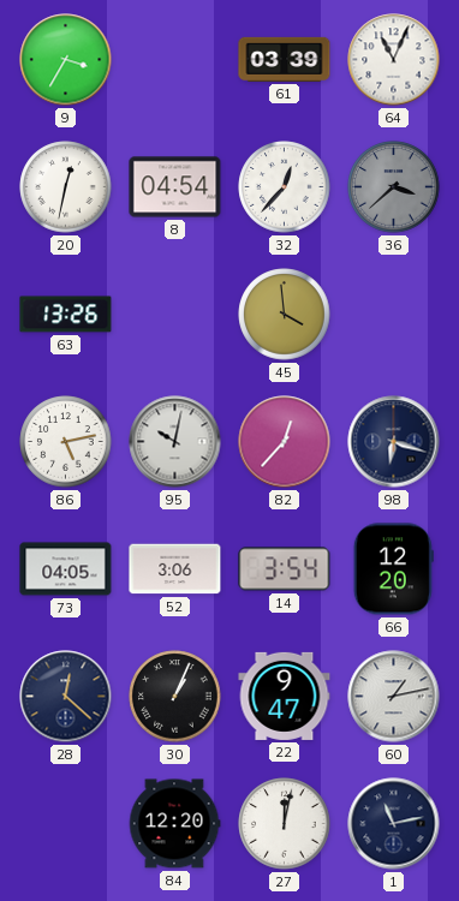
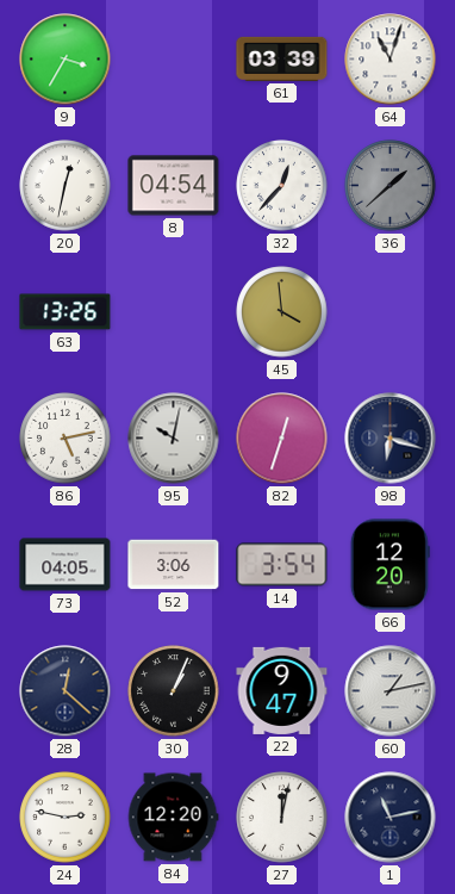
64: 11:04 -> 11:03 (391, 60)
36: 3:38 -> 1:38 (391, 186)
82: 12:37 -> 12:33 (282, 439)
24: none -> 2:47 (66, 818)
